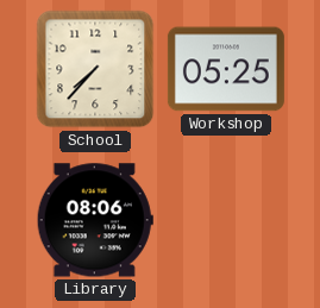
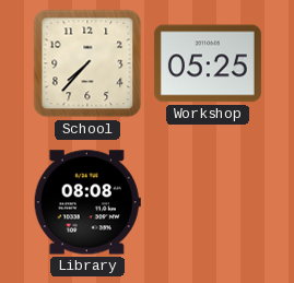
Library: 08:06 -> 08:08 (87, 202)
